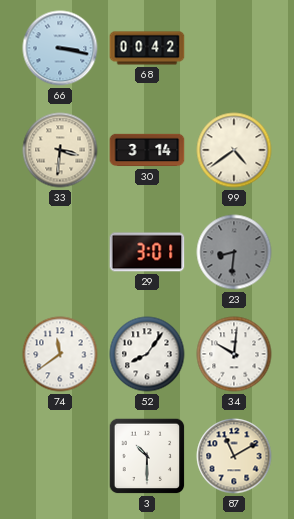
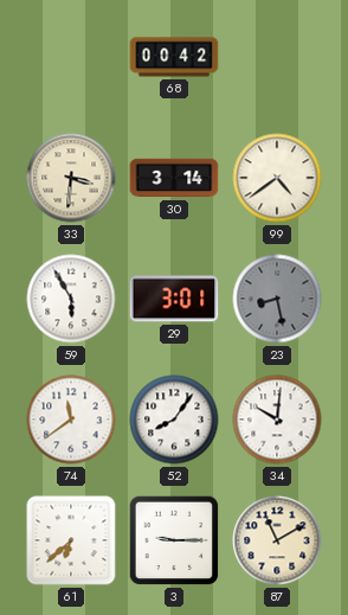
66: 3:17 -> none (60, 48)
59: none -> 5:55 (71, 299)
23: 8:31 -> 8:28 (277, 299)
61: none -> 6:38 (71, 540)
3: 10:30 -> 9:15 (174, 540)
